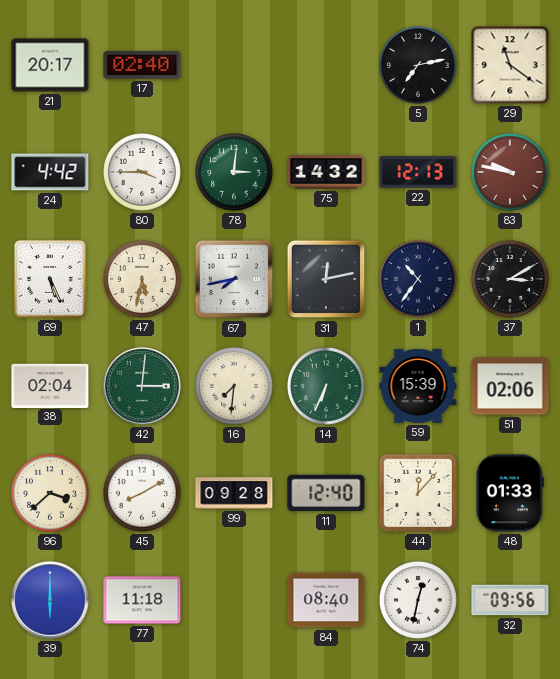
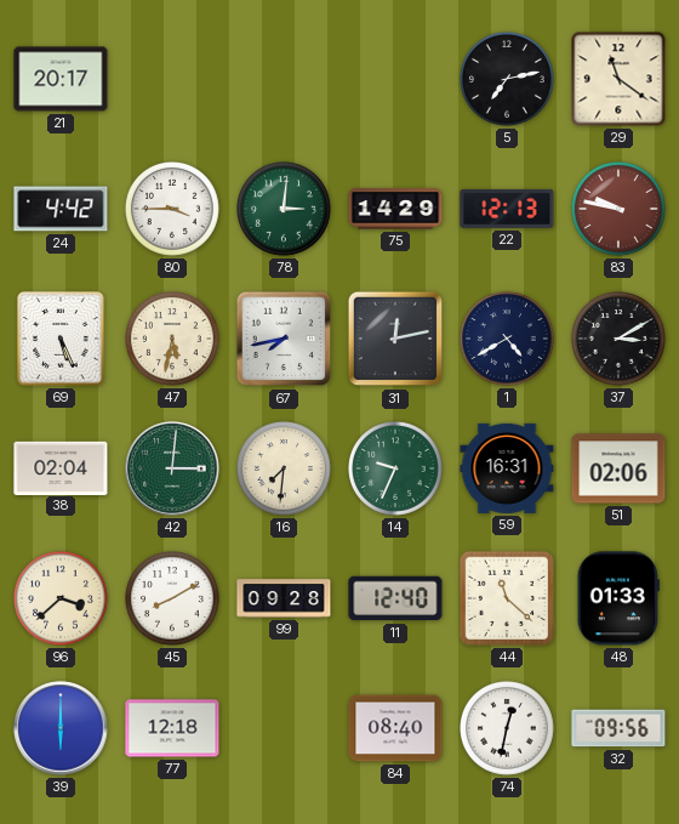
17: 02:40 -> none (142, 65)
75: 14:32 -> 14:29 (395, 209)
1: 10:36 -> 4:40 (508, 340)
14: 6:34 -> 9:34 (396, 470)
59: 15:39 -> 16:31 (507, 468)
44: 12:07 -> 11:22 (507, 598)
77: 11:18 -> 12:18 (172, 728)
